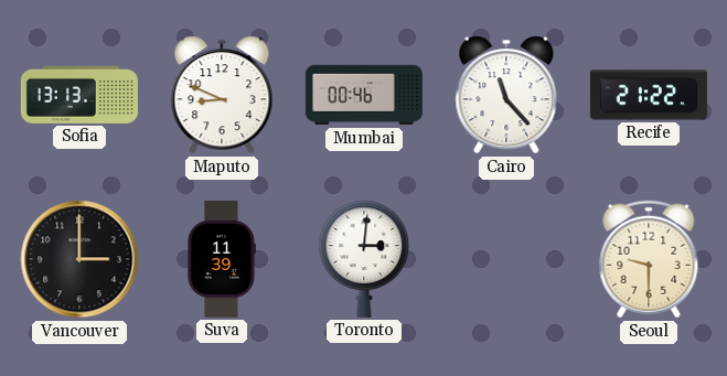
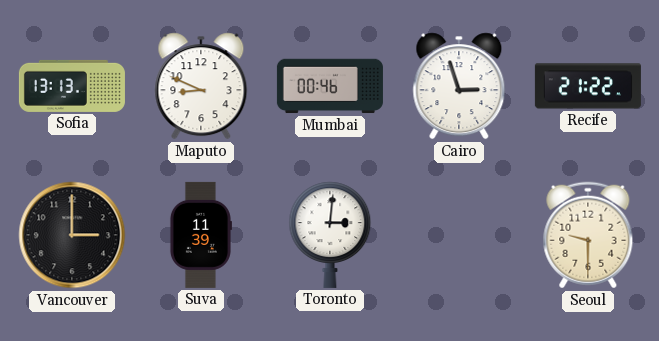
Cairo: 11:23 -> 2:57 (459, 86)
